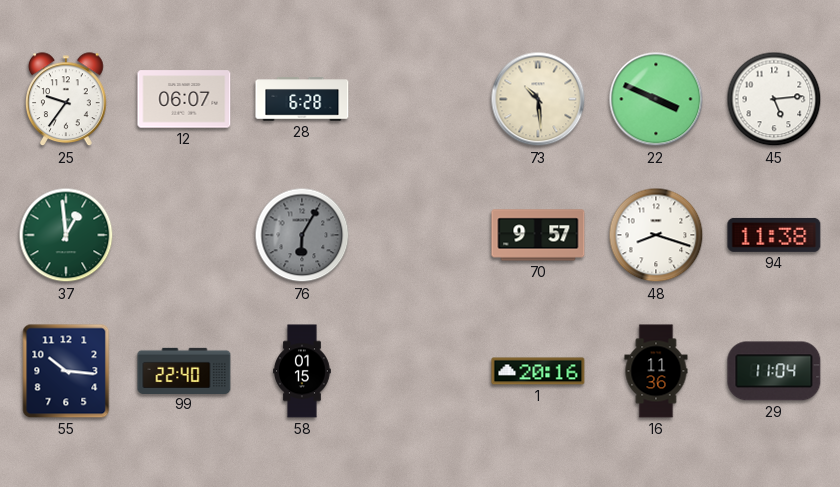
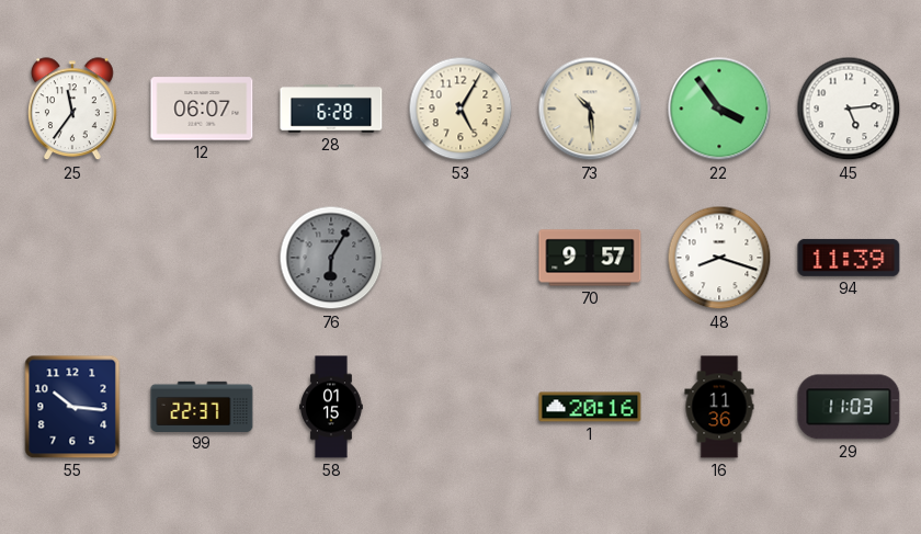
25: 9:36 -> 11:36 (73, 110)
53: none -> 5:05 (461, 109)
22: 3:49 -> 3:54 (719, 109)
37: 12:59 -> none (66, 235)
94: 11:38 -> 11:39 (849, 258)
99: 22:40 -> 22:37 (202, 406)
29: 11:04 -> 11:03 (849, 407)
